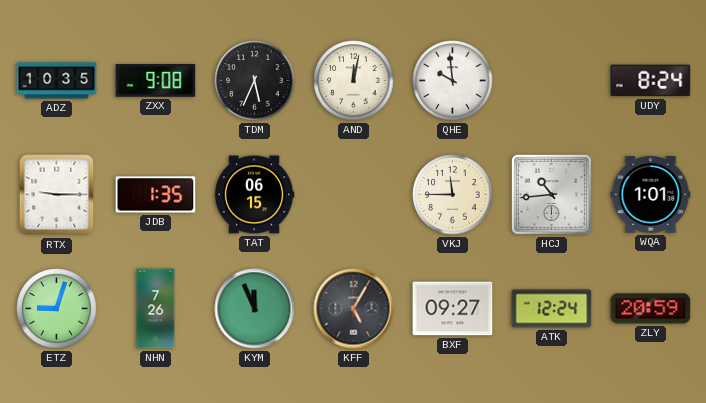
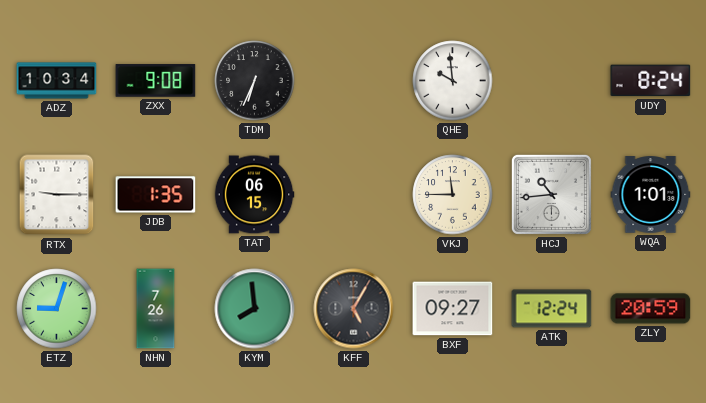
ADZ: 10:35 -> 10:34 (57, 81)
TDM: 5:34 -> 6:34 (255, 81)
AND: 12:02 -> none (354, 81)
KYM: 11:56 -> 7:59 (255, 309)
